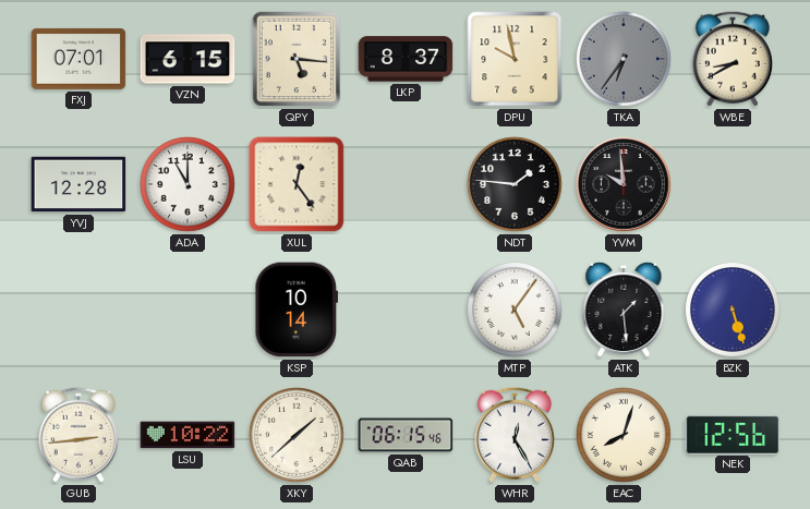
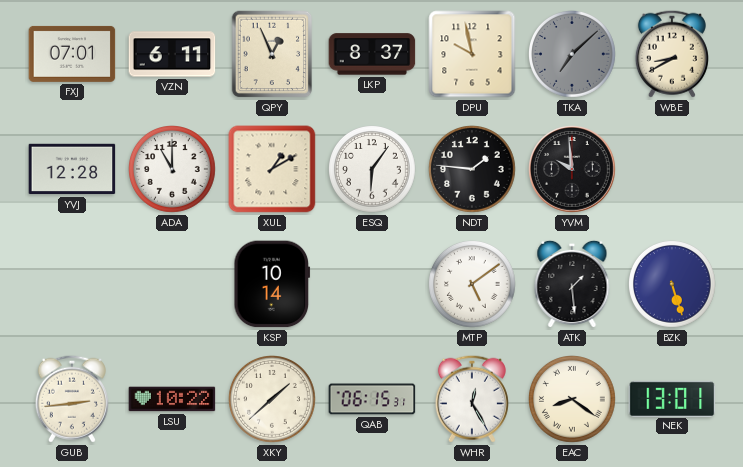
VZN: 6:15 -> 6:11 (172, 54)
QPY: 5:16 -> 12:56 (272, 54)
TKA: 6:36 -> 7:08 (573, 55)
XUL: 12:24 -> 1:10 (272, 169)
ESQ: none -> 6:06 (373, 170)
MTP: 5:06 -> 5:09 (473, 285)
QAB: 06:15:46 -> 06:15:31 (372, 399)
EAC: 8:03 -> 8:21 (573, 400)
NEK: 12:56 -> 13:01 (672, 398)
